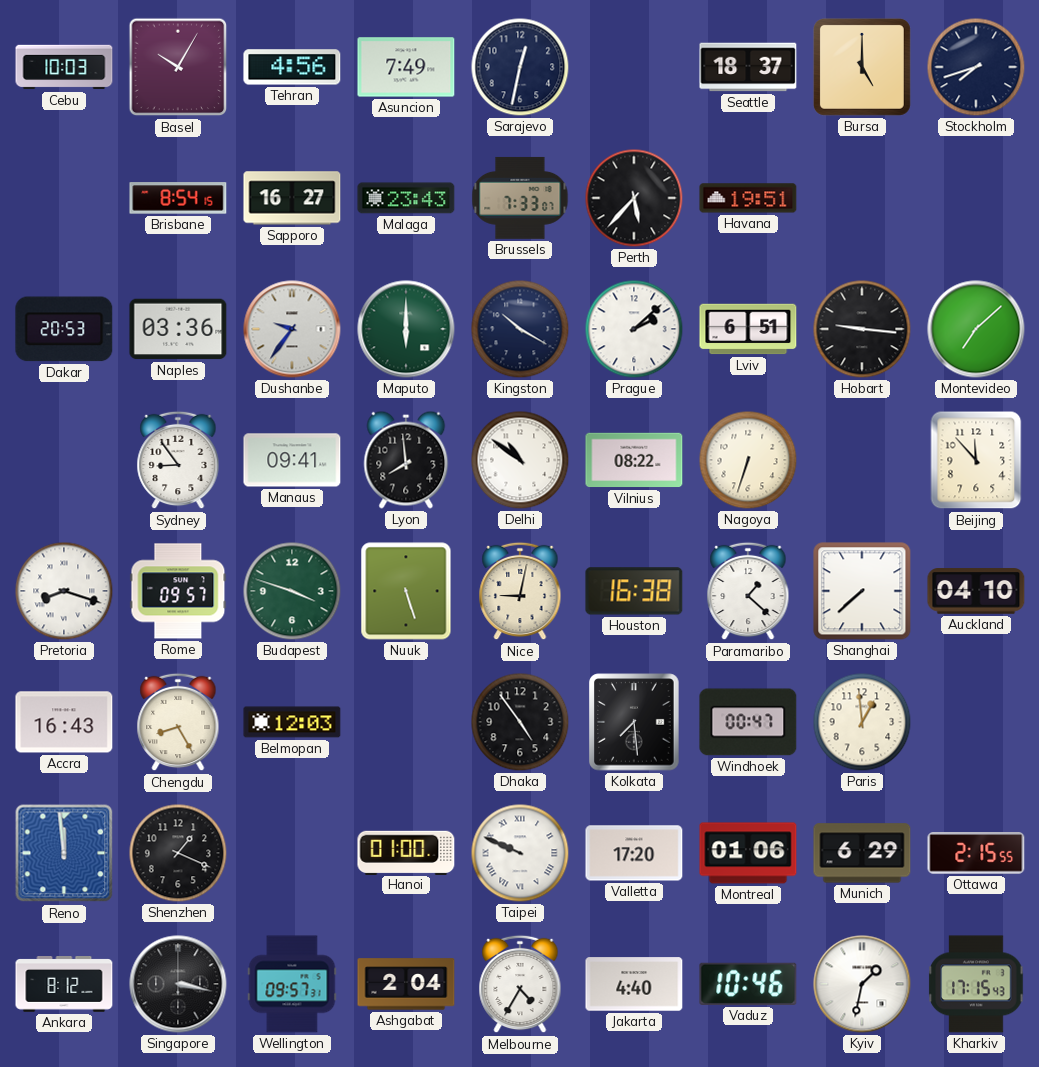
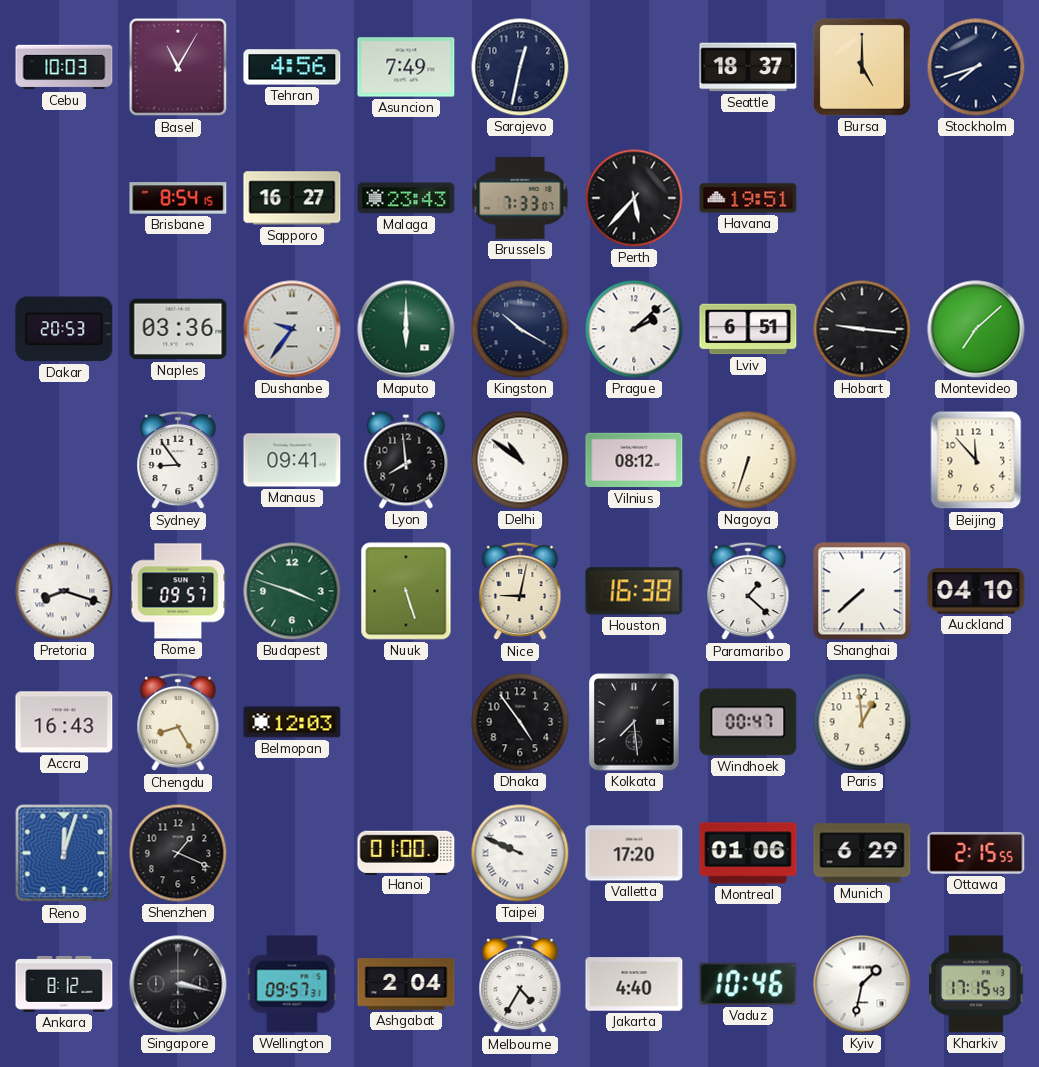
Basel: 10:05 -> 11:05 (178, 67)
Vilnius: 08:22 -> 08:12 (634, 460)
Reno: 11:59 -> 12:03 (64, 853)
